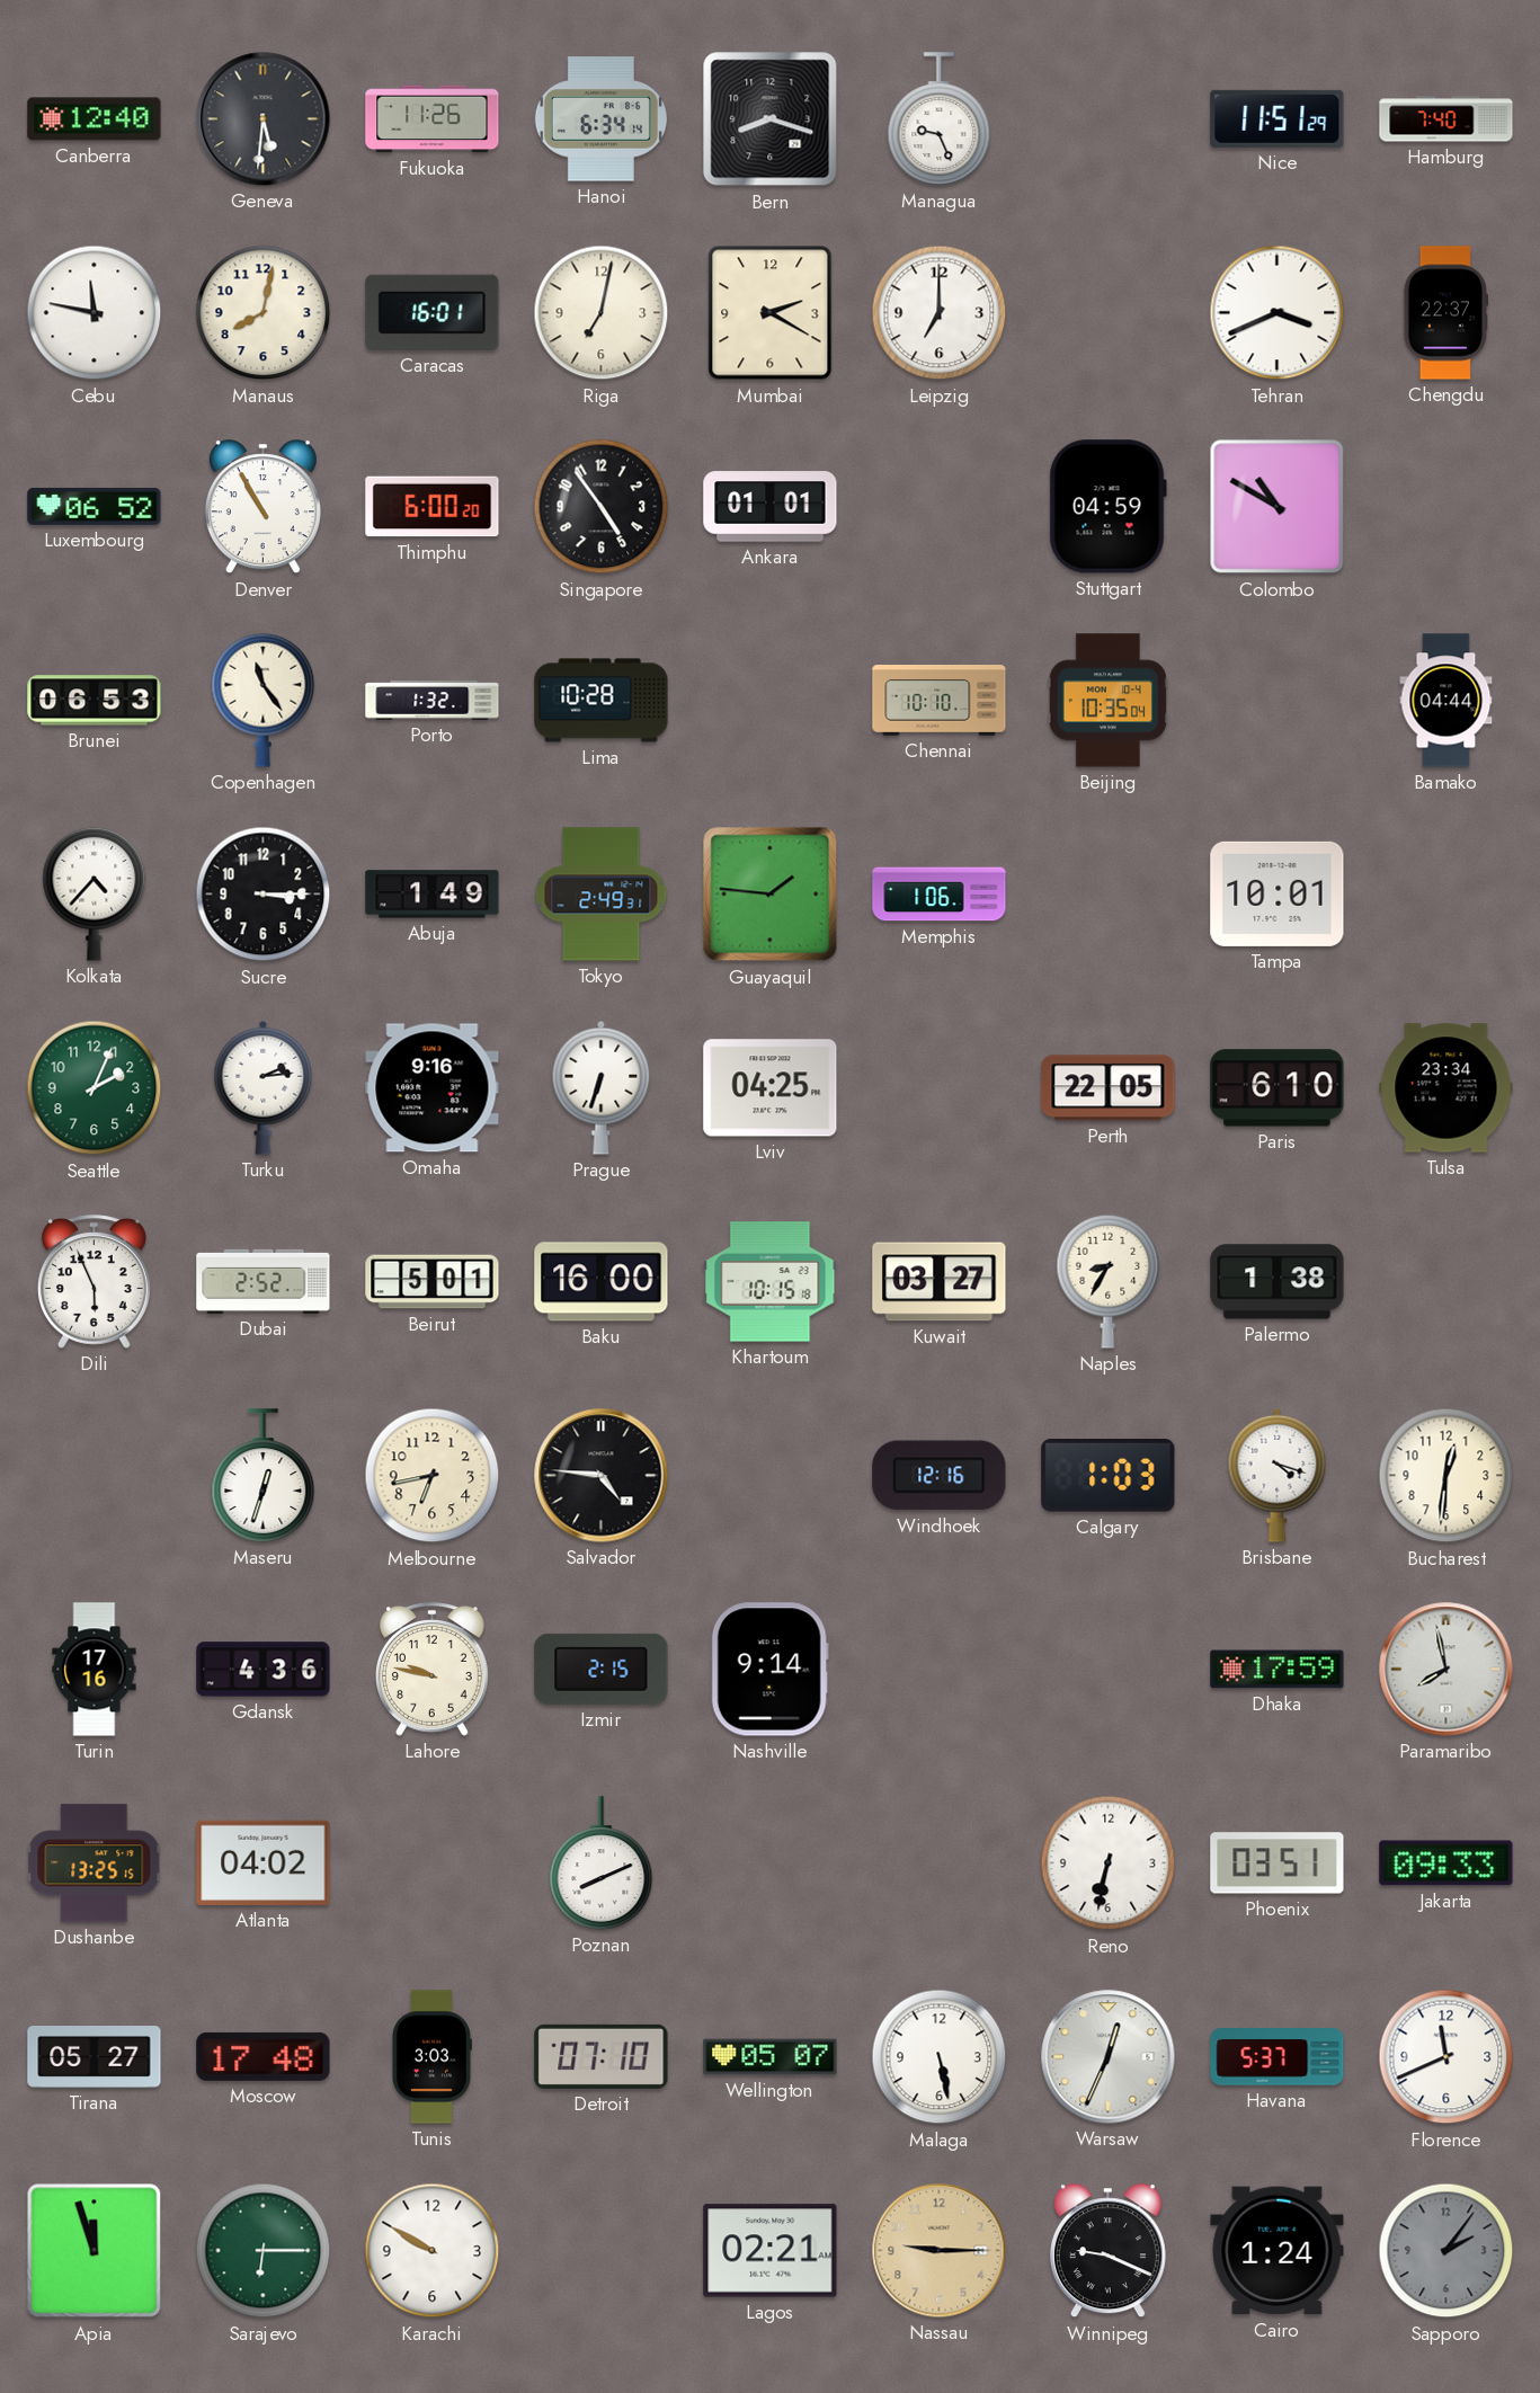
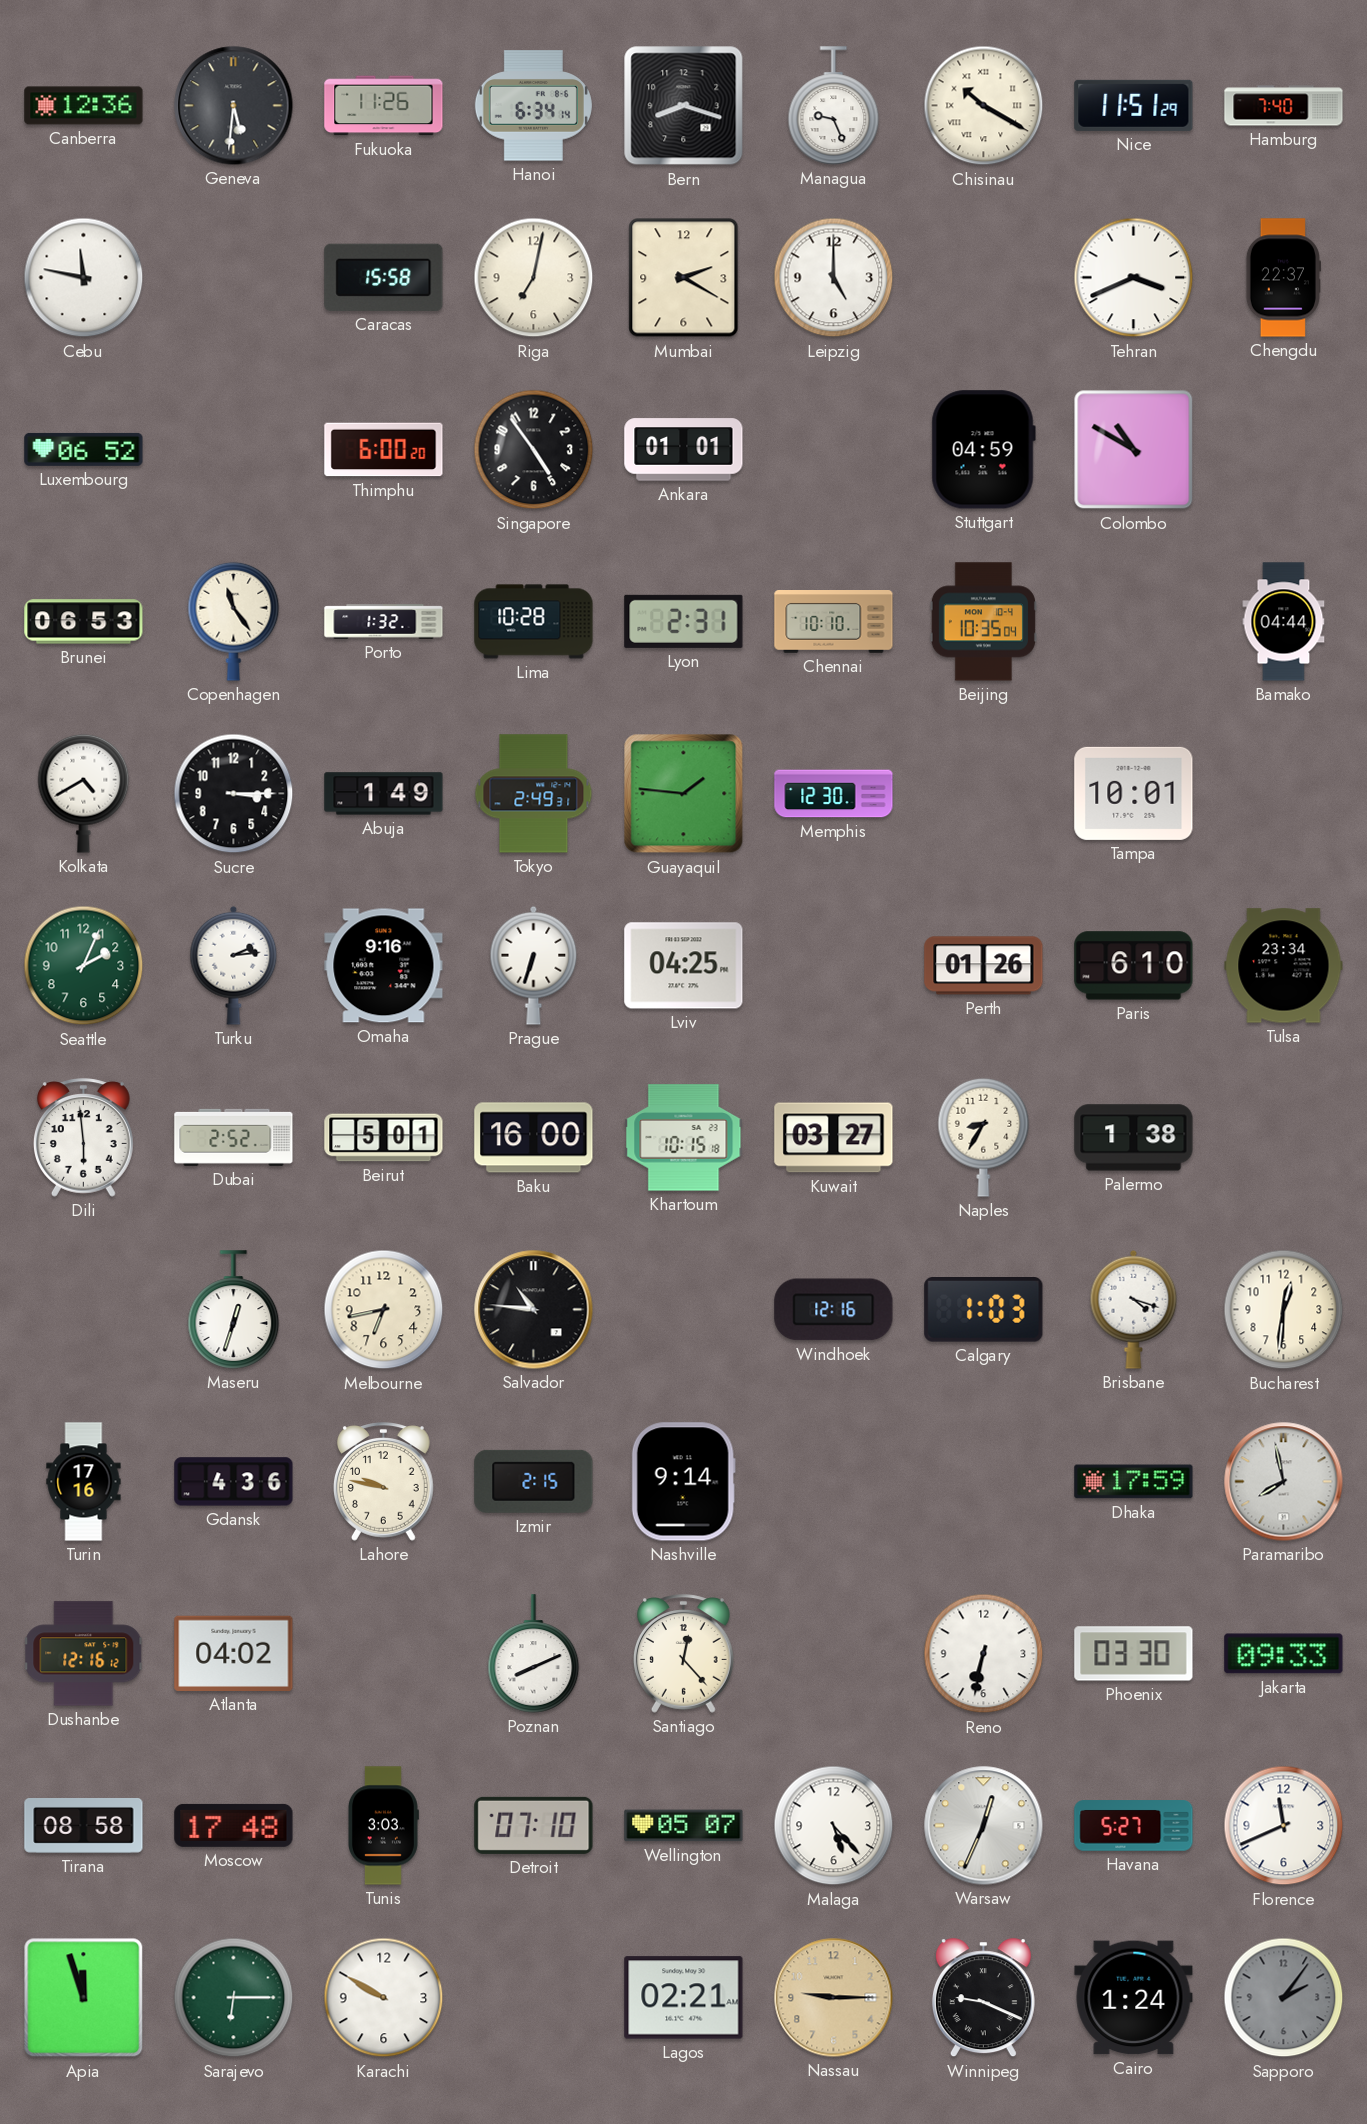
Canberra: 12:40 -> 12:36 (84, 106)
Chisinau: none -> 10:20 (984, 106)
Manaus: 8:02 -> none (264, 313)
Caracas: 16:01 -> 15:58 (384, 277)
Leipzig: 7:00 -> 5:00 (834, 278)
Denver: 10:55 -> none (262, 507)
Lyon: none -> 2:31 (684, 621)
Kolkata: 4:37 -> 4:40 (84, 793)
Memphis: 1:06 -> 12:30 (834, 794)
Perth: 22:05 -> 01:26 (984, 966)
Dili: 5:56 -> 5:59 (84, 1138)
Salvador: 4:46 -> 10:46 (534, 1310)
Dushanbe: 13:25 -> 12:16 (84, 1654)
Santiago: none -> 12:23 (684, 1654)
Phoenix: 03:51 -> 03:30 (1134, 1654)
Tirana: 05:27 -> 08:58 (84, 1826)
Malaga: 5:28 -> 5:23 (834, 1826)
Havana: 5:37 -> 5:27 (1134, 1826)
